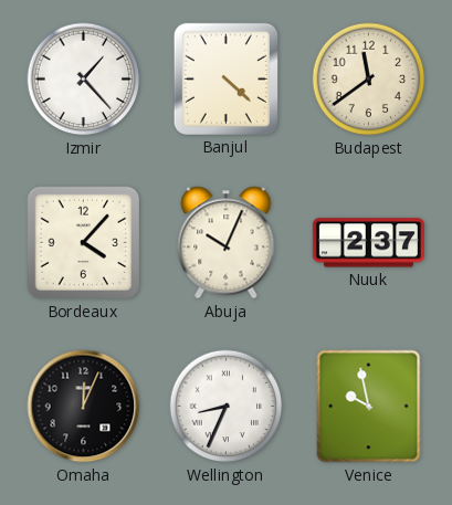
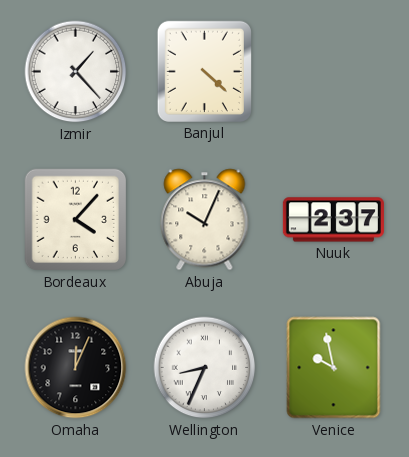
Budapest: 11:39 -> none (369, 80)
